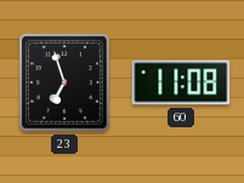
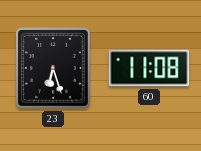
23: 6:57 -> 6:27 (53, 68)
